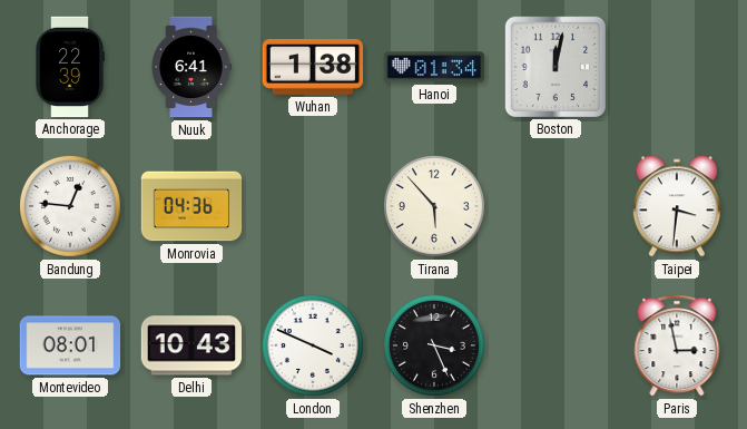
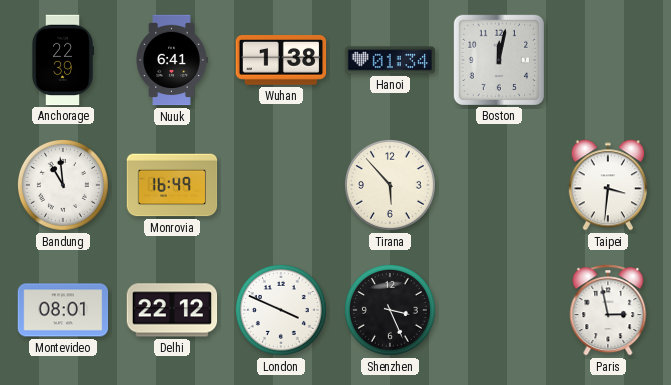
Bandung: 12:46 -> 10:59 (63, 185)
Monrovia: 04:36 -> 16:49 (172, 185)
Delhi: 10:43 -> 22:12 (172, 310)
